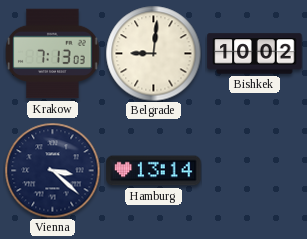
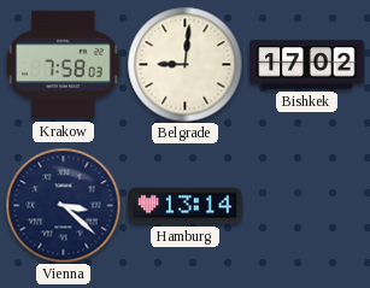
Krakow: 7:13 -> 7:58 (64, 65)
Bishkek: 10:02 -> 17:02 (307, 65)
